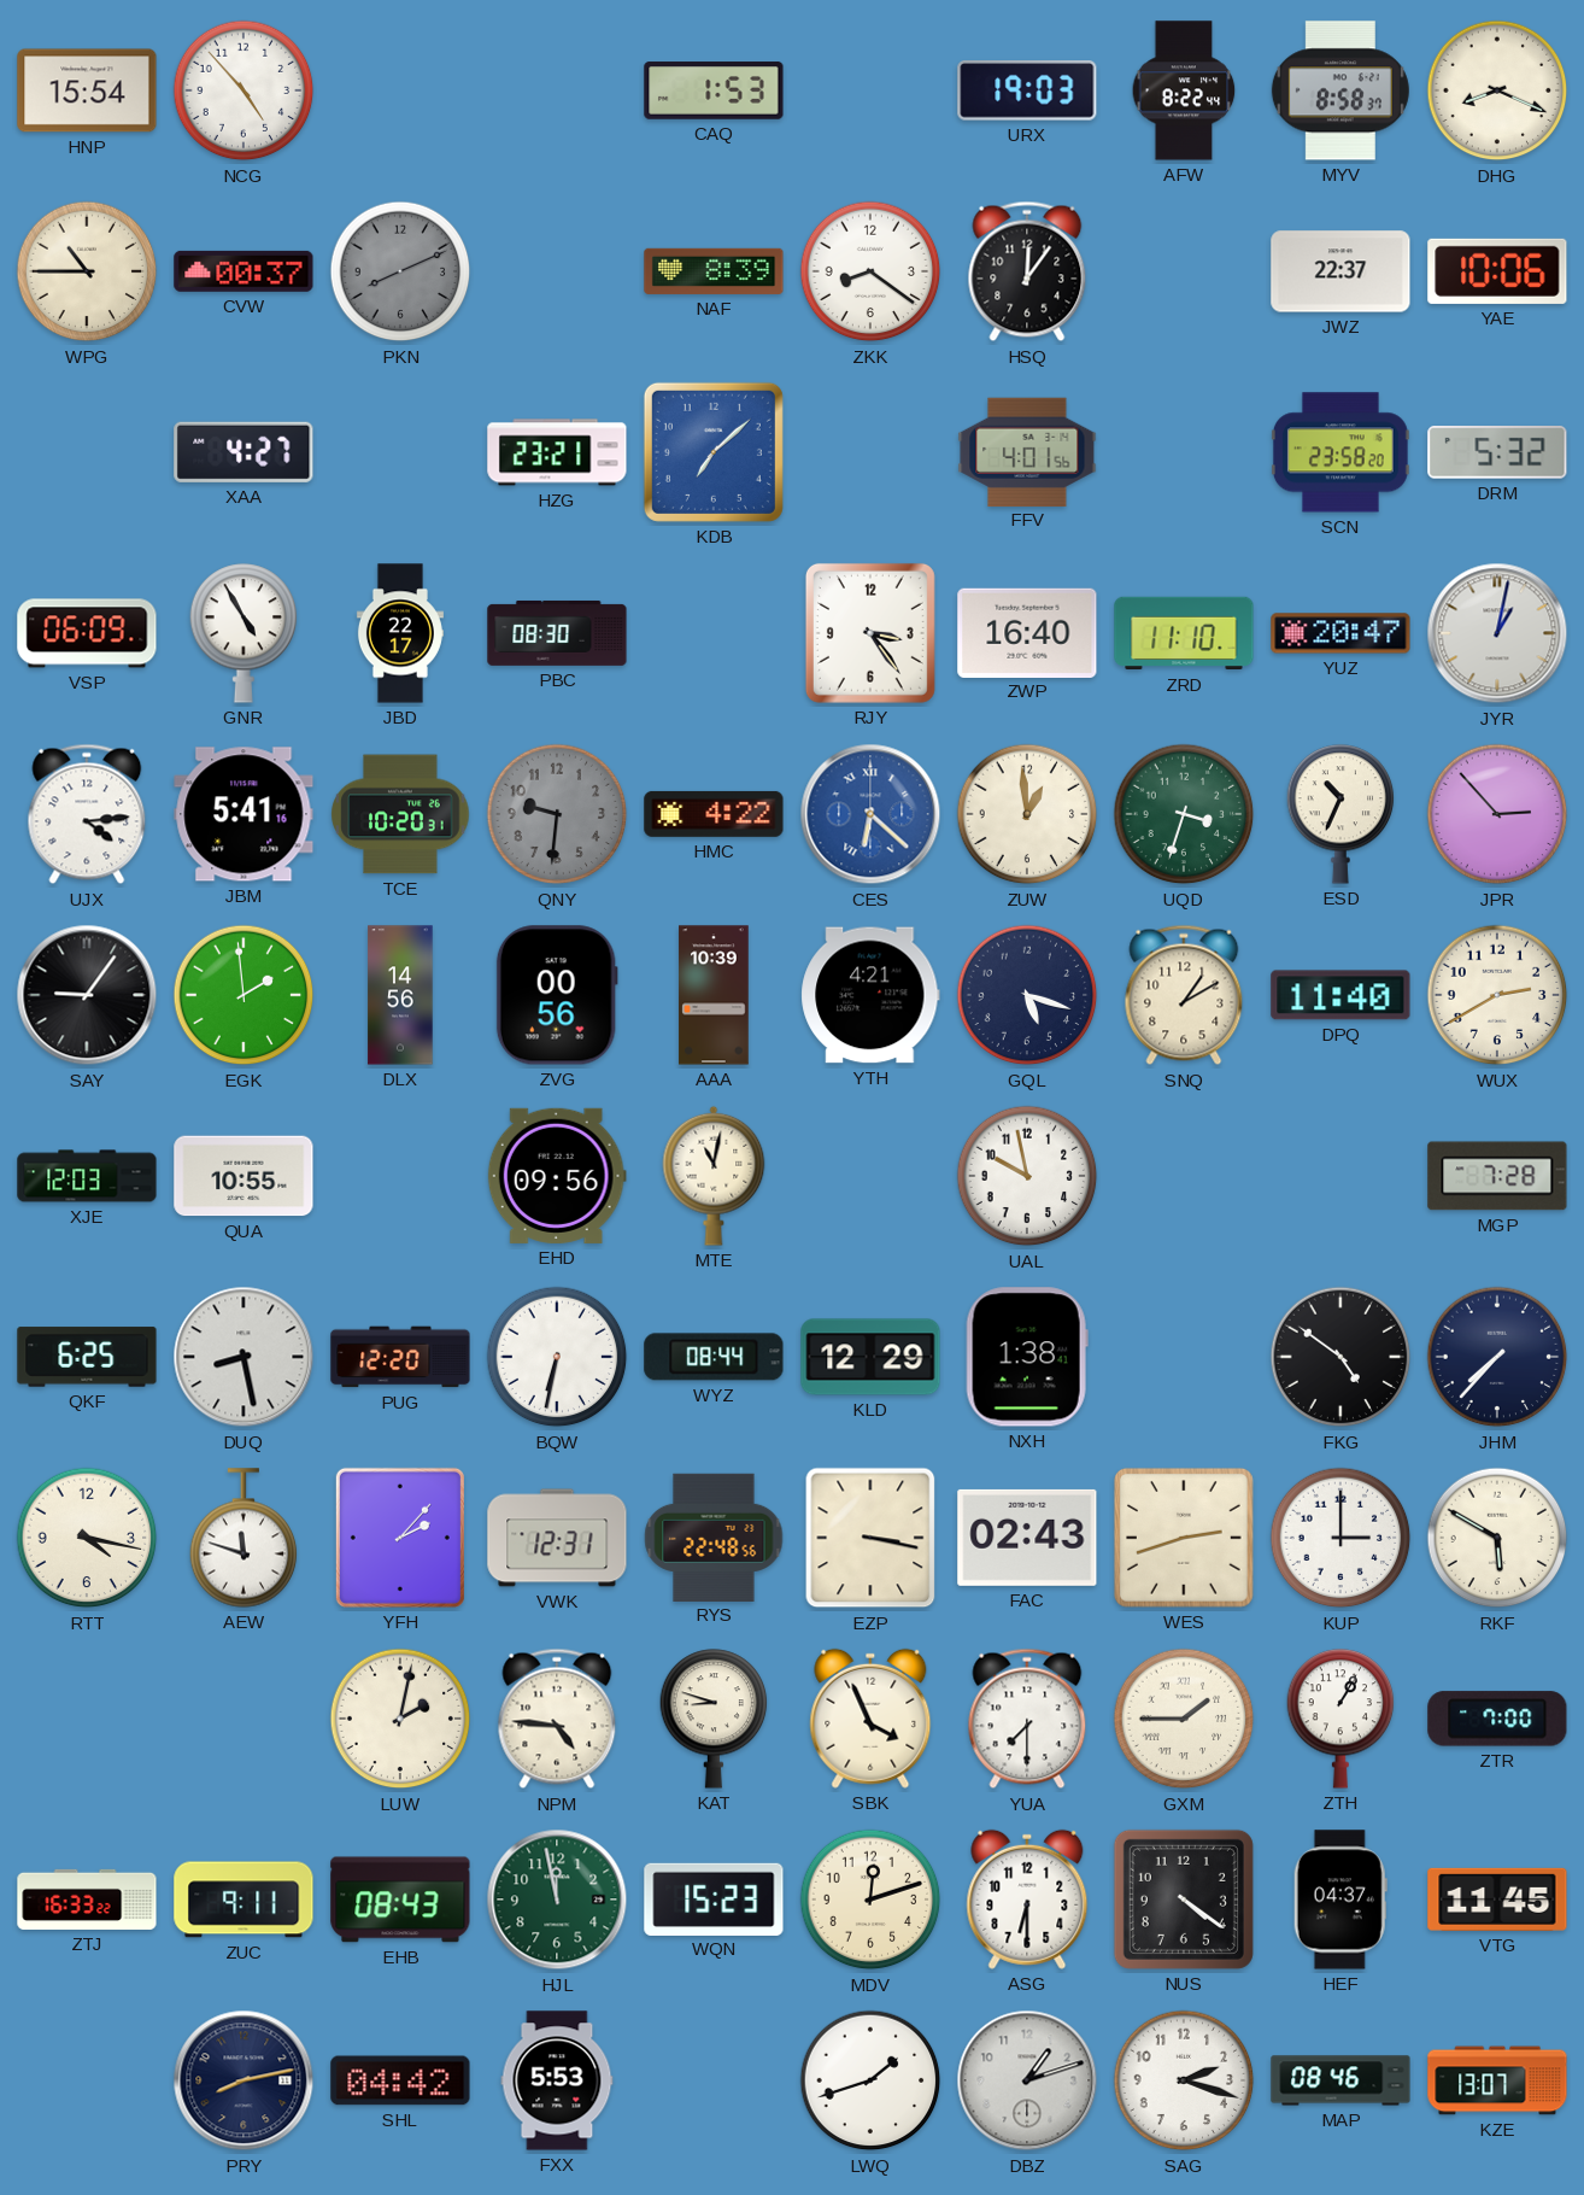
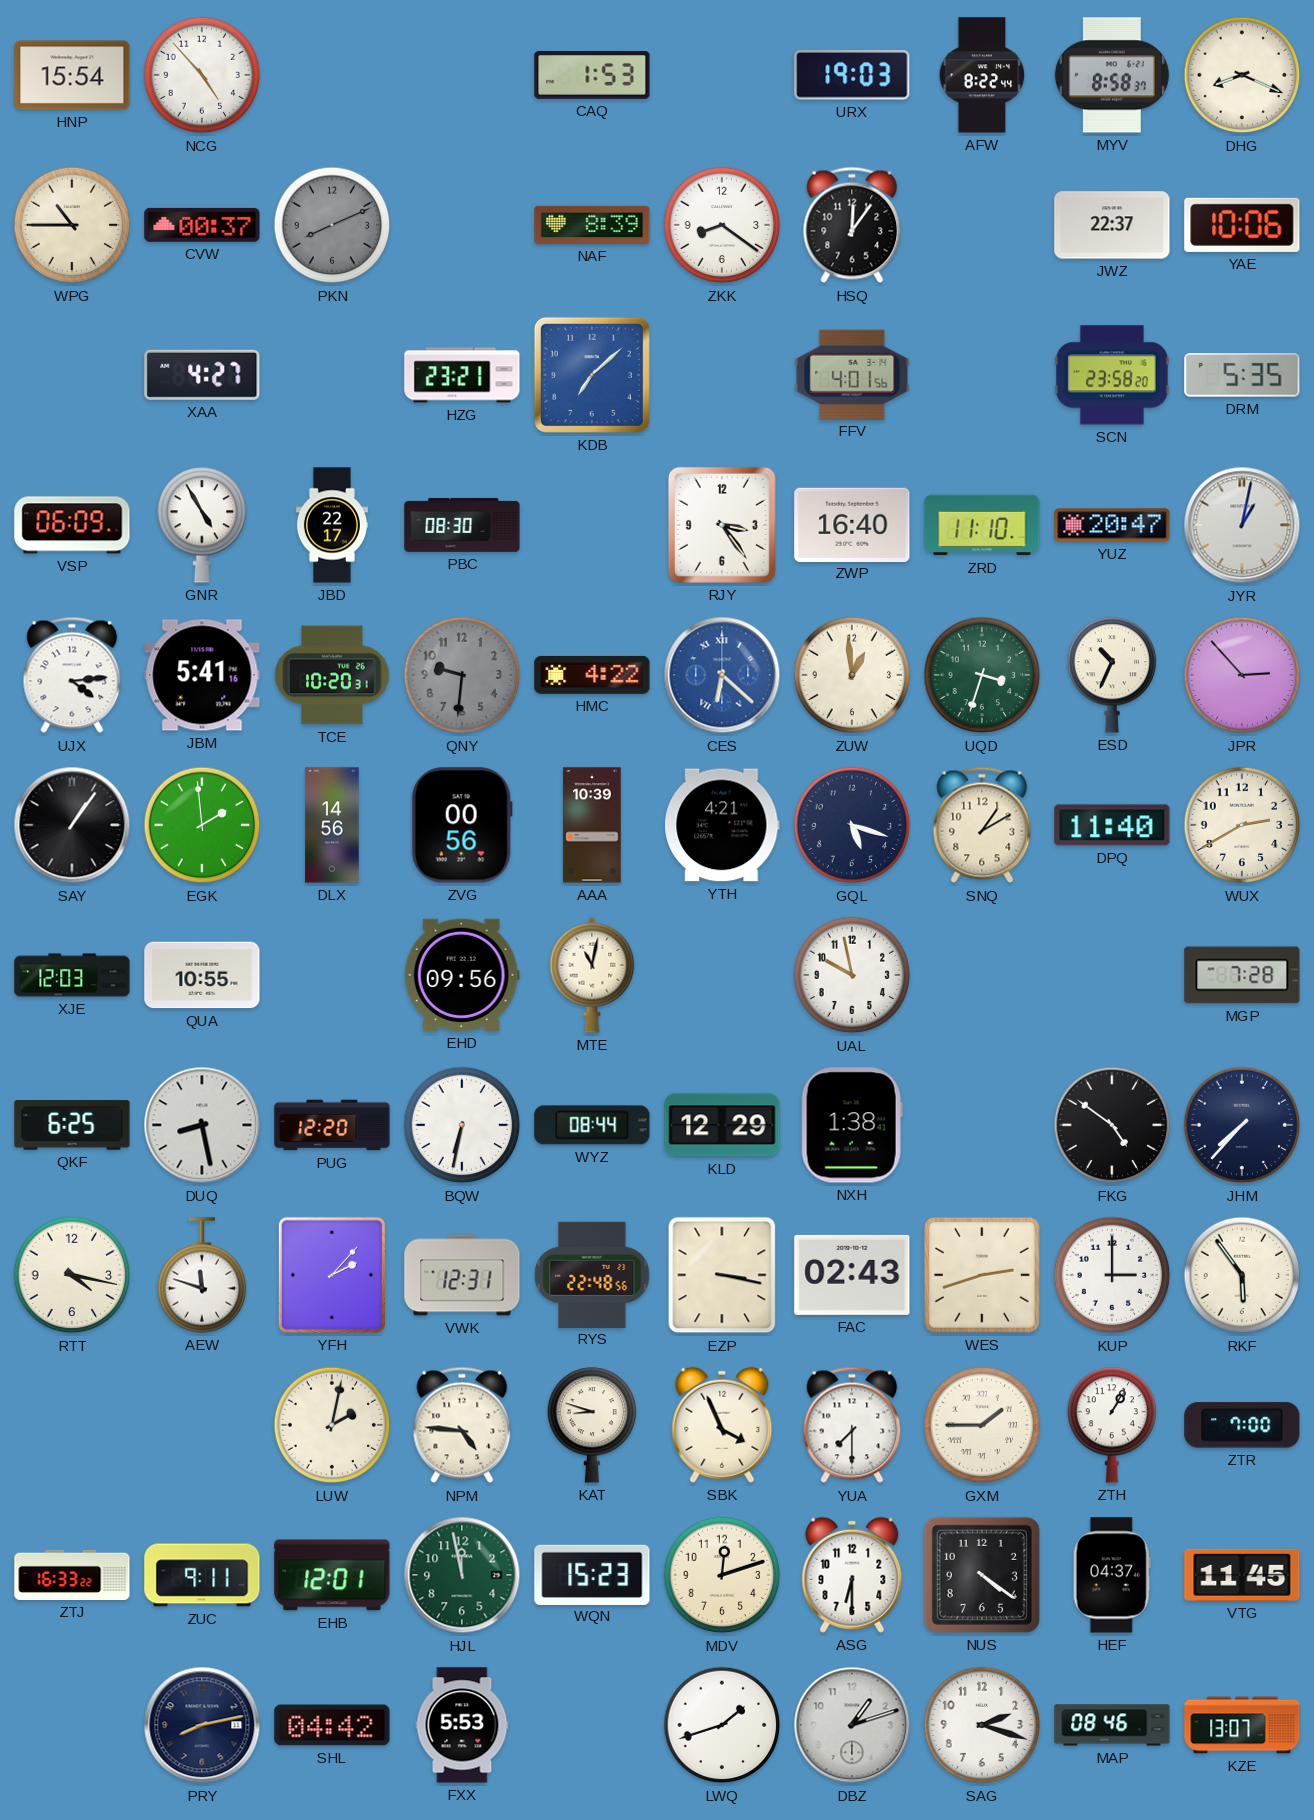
DRM: 5:32 -> 5:35 (1242, 375)
SAY: 9:06 -> 1:06 (72, 825)
RKF: 5:50 -> 5:54 (1242, 1275)
EHB: 08:43 -> 12:01 (332, 1575)
